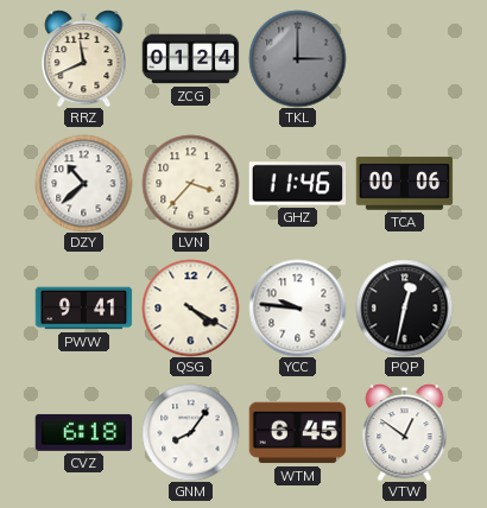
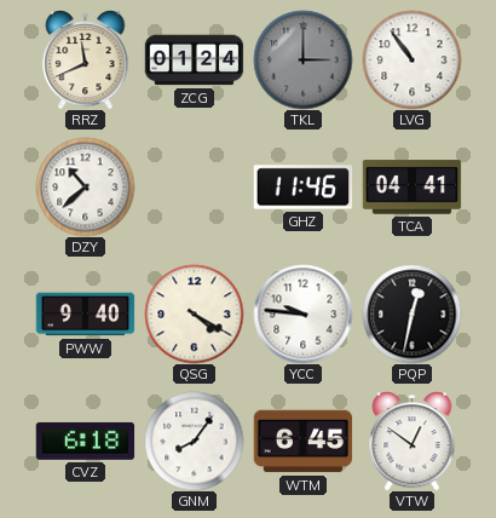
LVG: none -> 10:54 (411, 59)
LVN: 3:37 -> none (190, 183)
TCA: 00:06 -> 04:41 (411, 188)
PWW: 9:41 -> 9:40 (85, 315)
